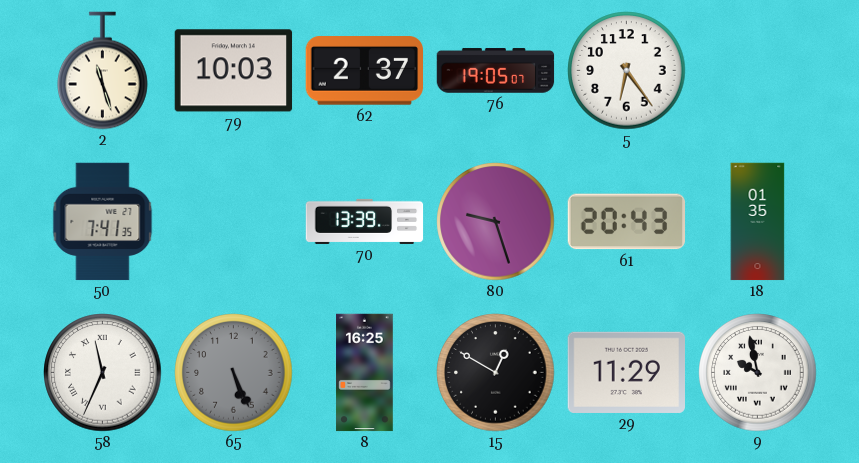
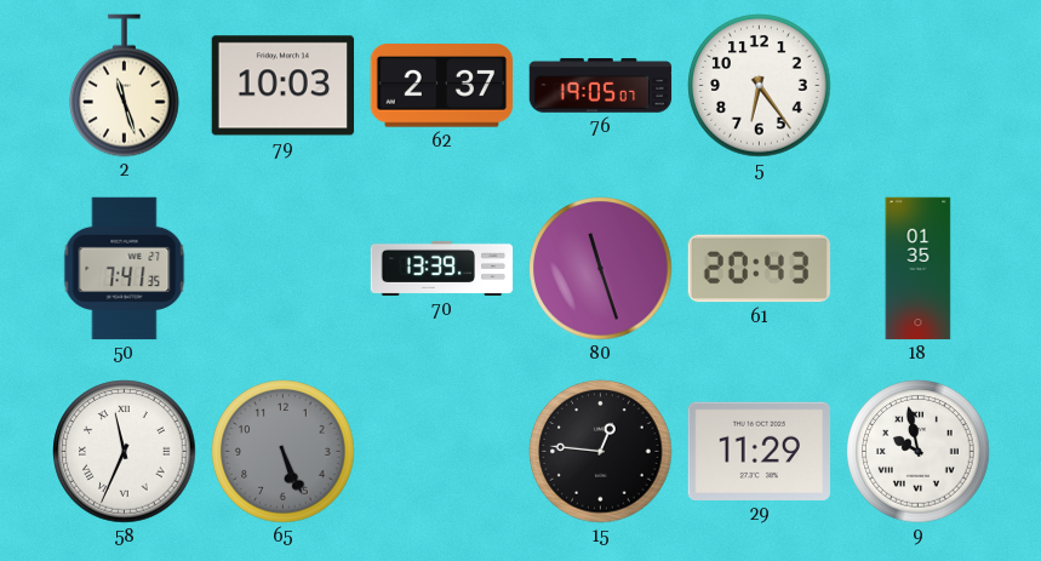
80: 9:27 -> 11:27 (601, 269)
8: 16:25 -> none (365, 373)
15: 12:50 -> 12:46 (601, 452)
